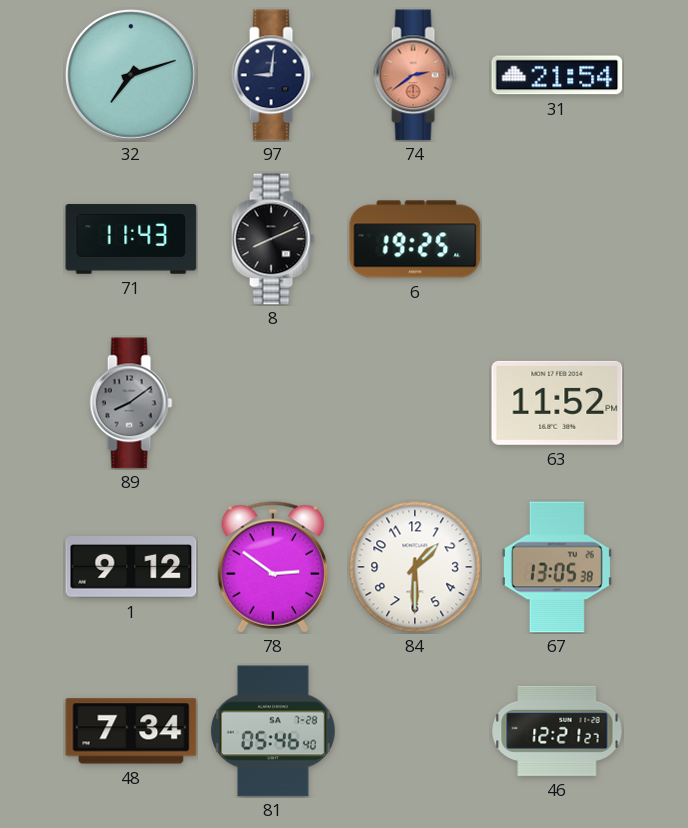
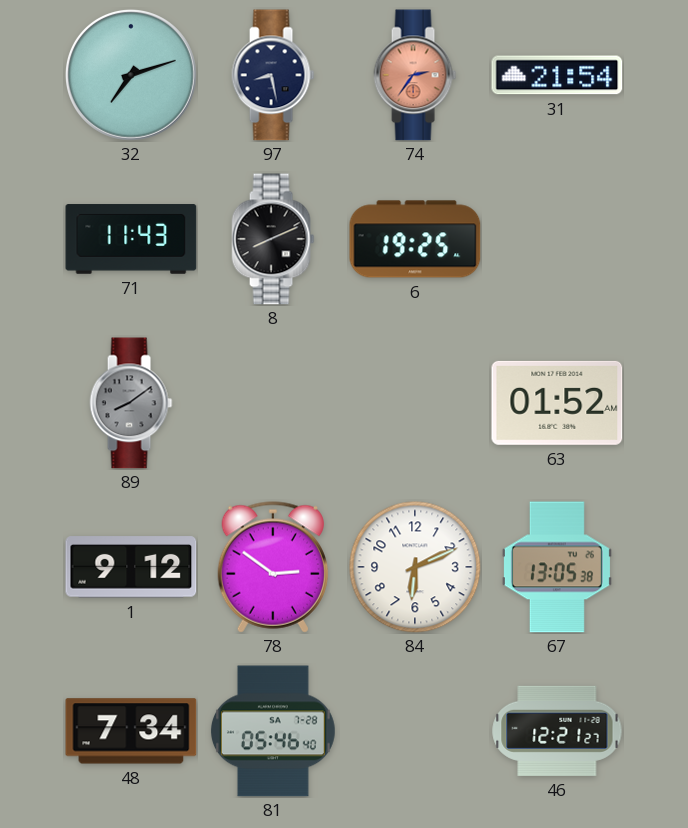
97: 9:01 -> 8:28 (273, 75)
74: 2:39 -> 2:36 (415, 75)
63: 11:52 -> 01:52 (557, 403)
84: 1:30 -> 6:11 (415, 567)
